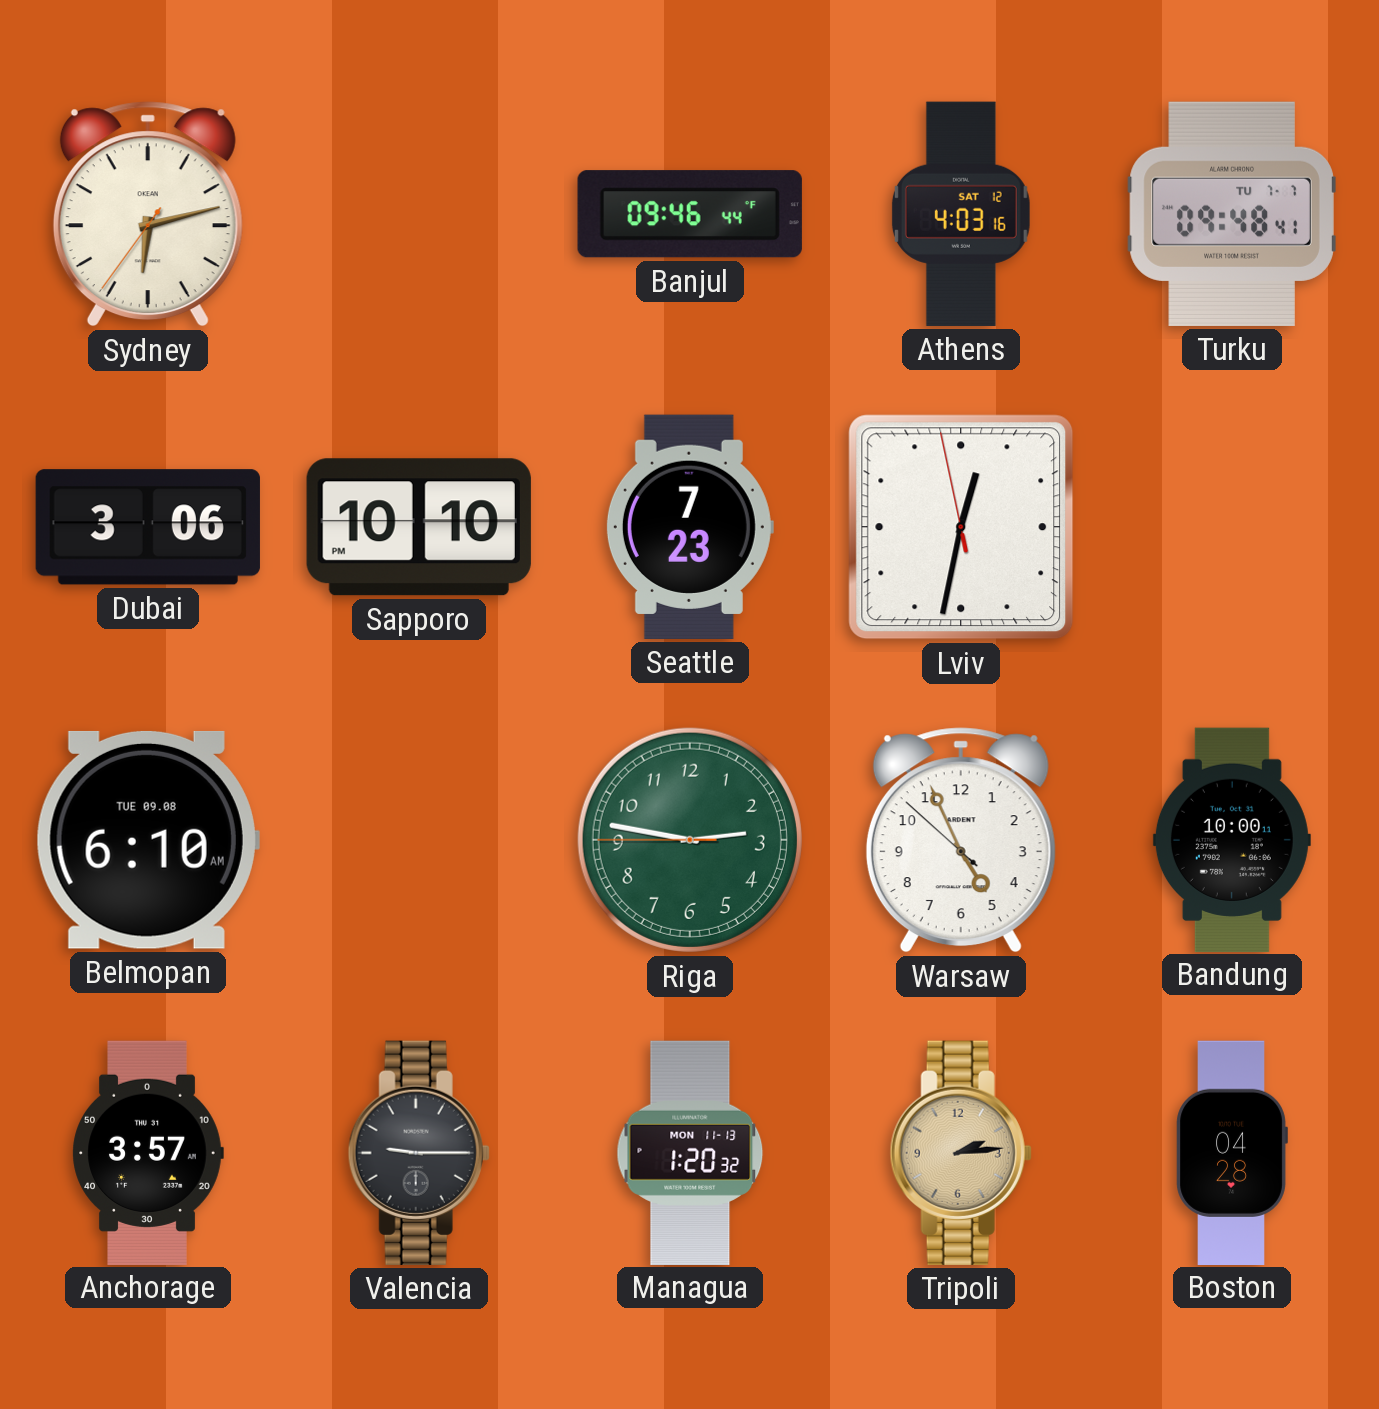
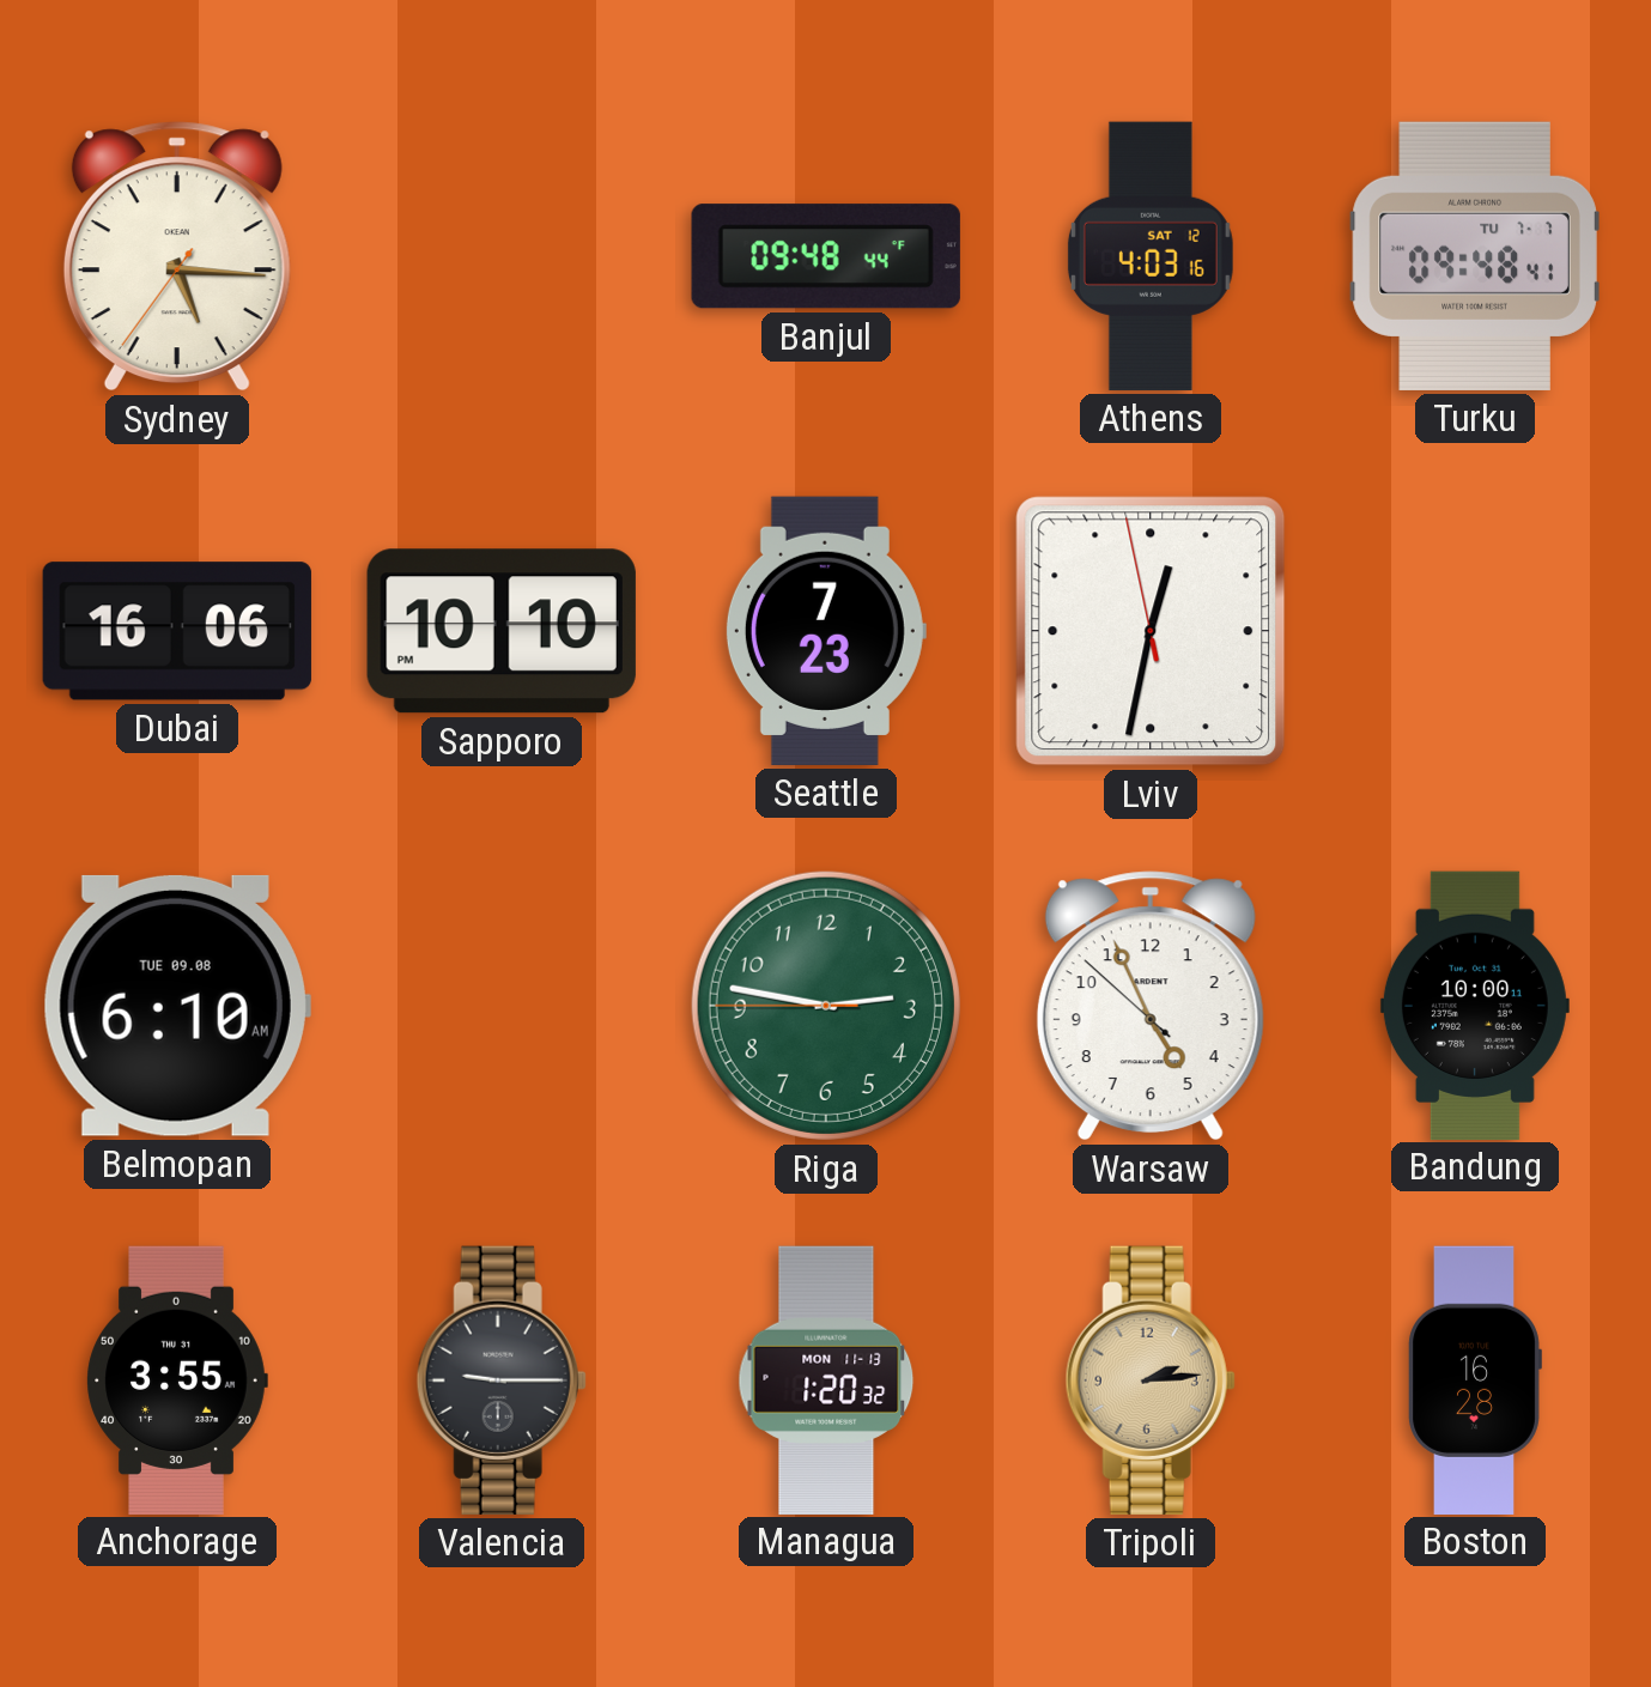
Sydney: 6:12 -> 5:15 (177, 256)
Banjul: 09:46 -> 09:48 (826, 256)
Dubai: 3:06 -> 16:06 (177, 631)
Anchorage: 3:57 -> 3:55 (177, 1379)
Boston: 04:28 -> 16:28 (1475, 1379)
